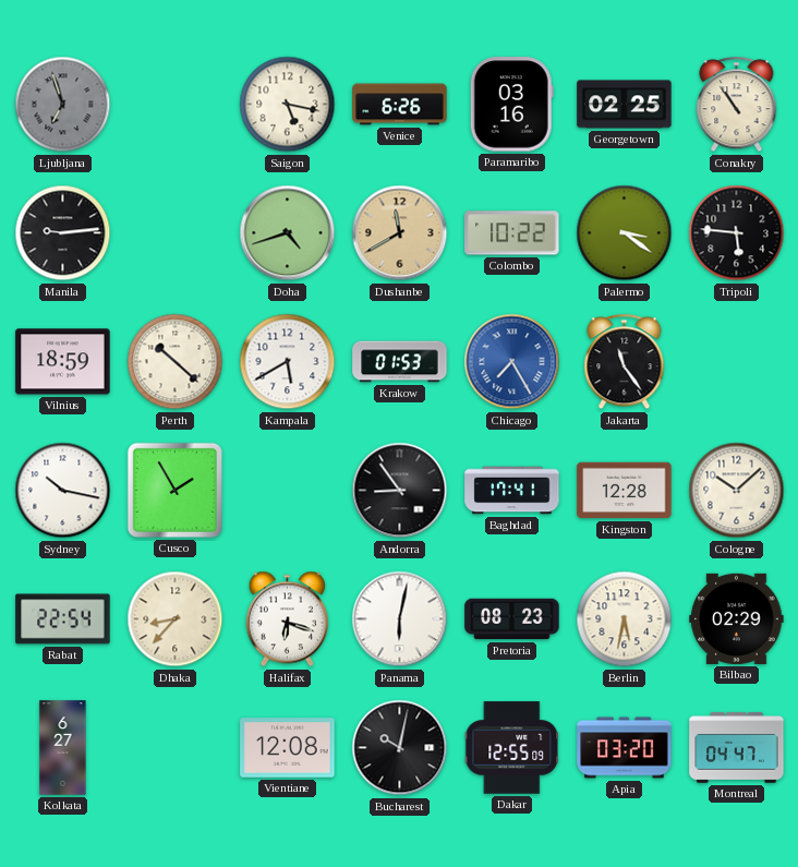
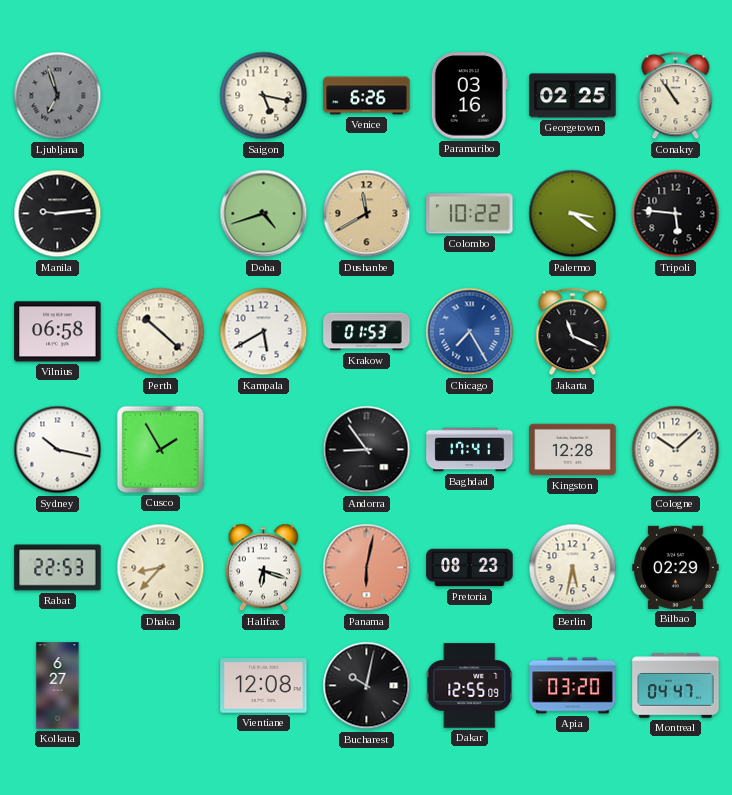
Vilnius: 18:59 -> 06:58 (58, 332)
Jakarta: 11:24 -> 11:19 (573, 332)
Rabat: 22:54 -> 22:53 (58, 568)
Panama dial: white -> salmon (367, 568)
